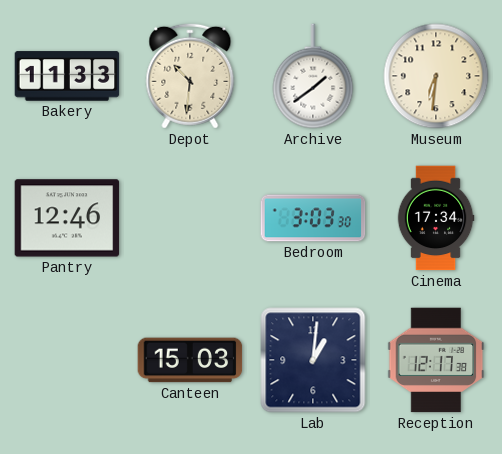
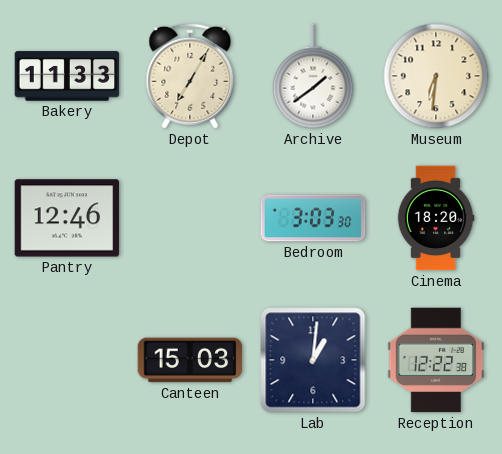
Depot: 10:31 -> 7:05 (190, 76)
Cinema: 17:34 -> 18:20 (436, 218)
Reception: 12:17 -> 12:22 (436, 360)
